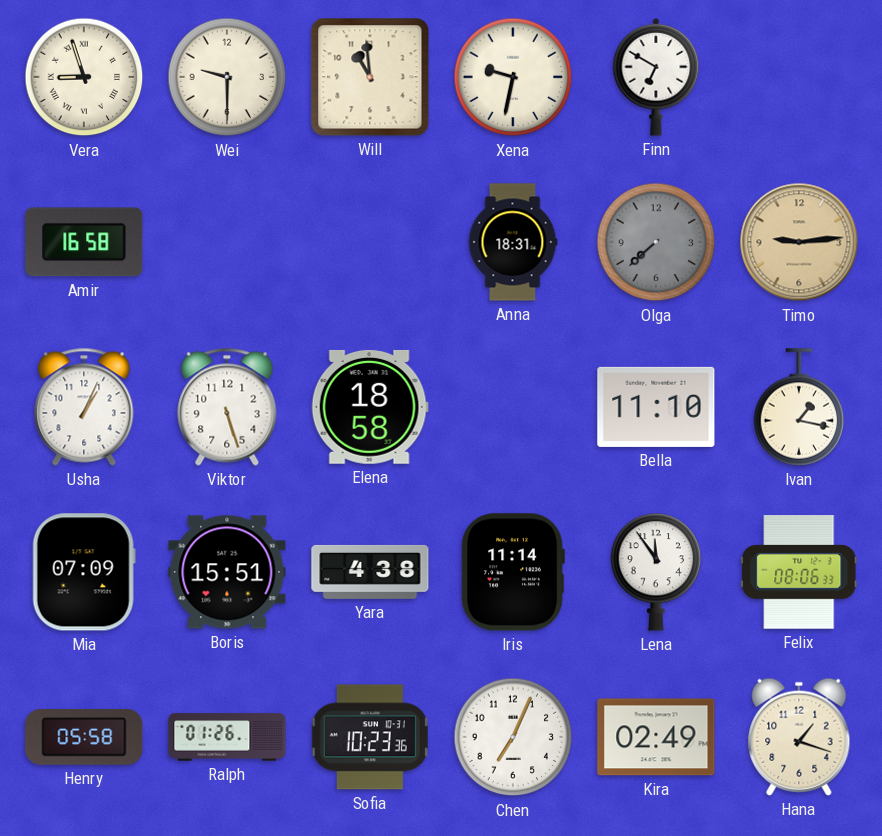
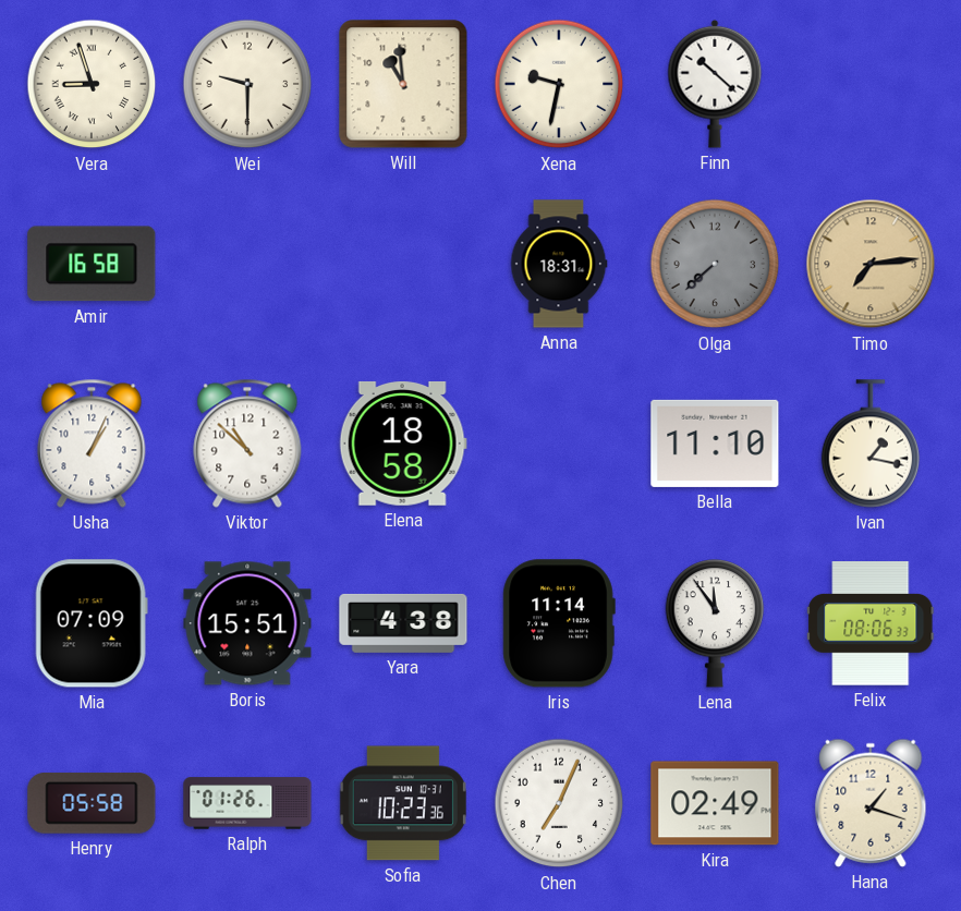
Finn: 6:50 -> 10:22 (715, 84)
Timo: 9:14 -> 7:14 (871, 264)
Viktor: 5:27 -> 10:52 (247, 444)
